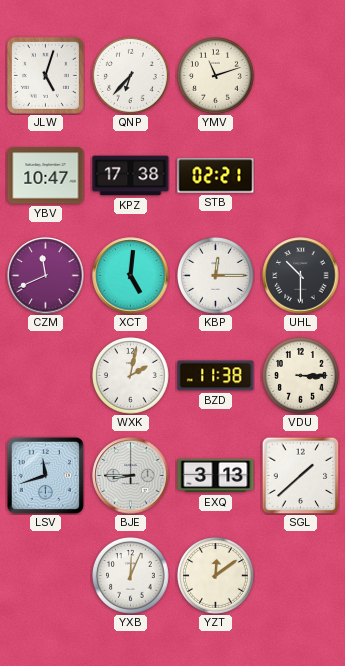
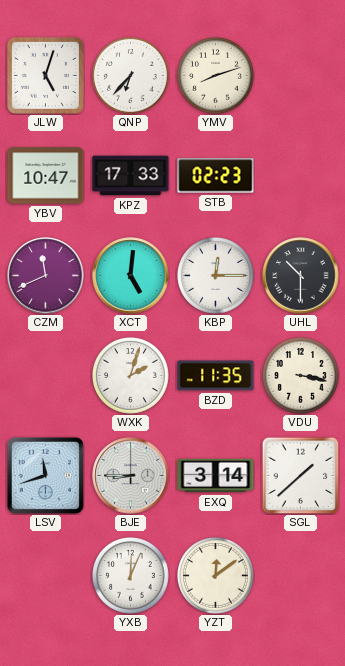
YMV: 11:12 -> 8:12 (216, 76)
KPZ: 17:38 -> 17:33 (131, 176)
STB: 02:21 -> 02:23 (216, 176)
WXK: 2:02 -> 2:03 (131, 376)
BZD: 11:38 -> 11:35 (216, 376)
VDU: 3:15 -> 3:17 (301, 376)
EXQ: 3:13 -> 3:14 (216, 476)
